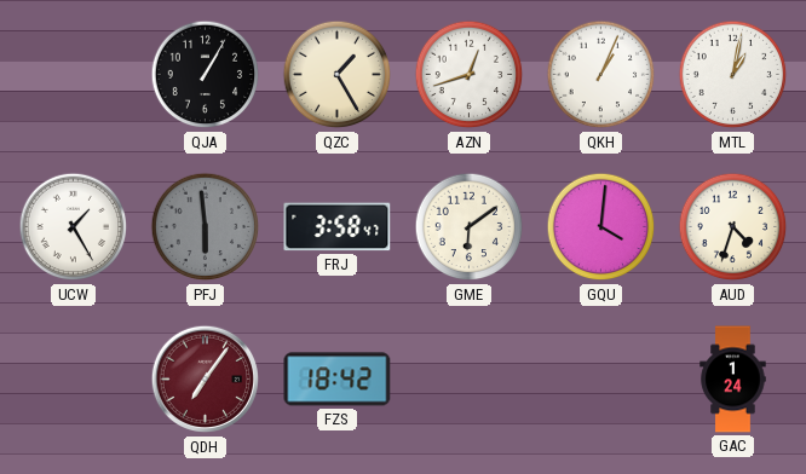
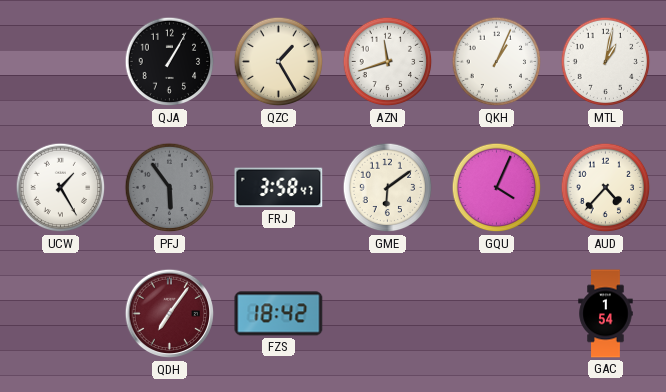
AZN: 12:42 -> 11:42 (388, 62)
PFJ: 5:59 -> 5:54 (170, 188)
GQU: 4:01 -> 4:04 (497, 188)
AUD: 4:33 -> 4:37 (606, 188)
GAC: 1:24 -> 1:54 (606, 314)
